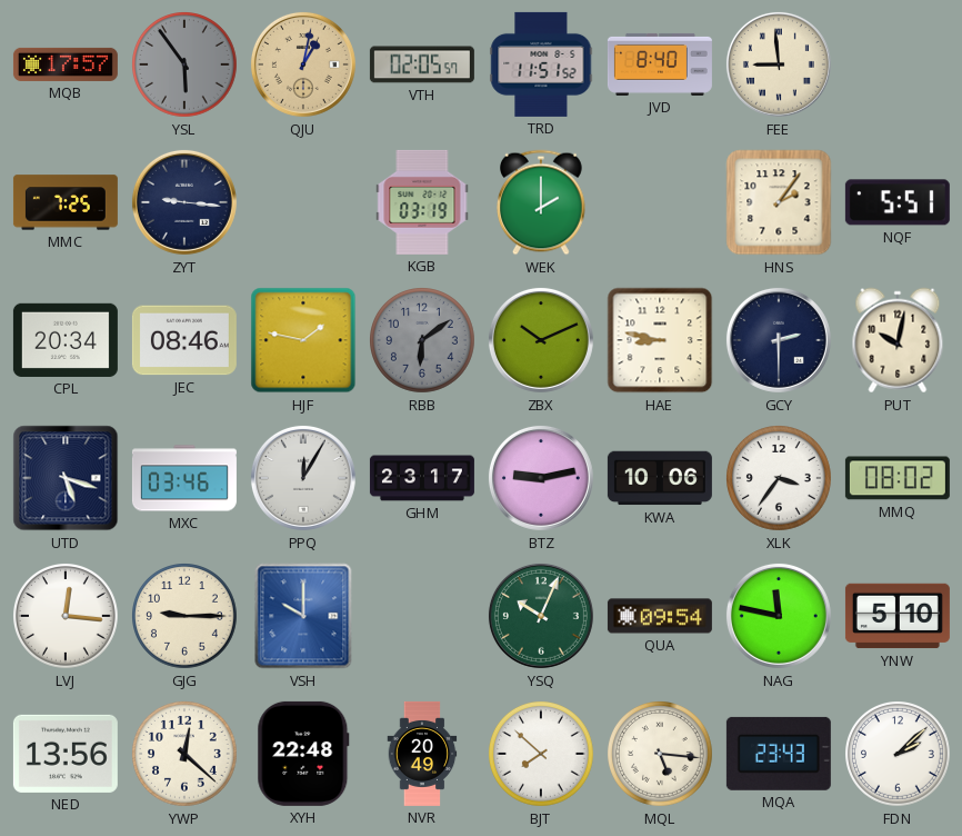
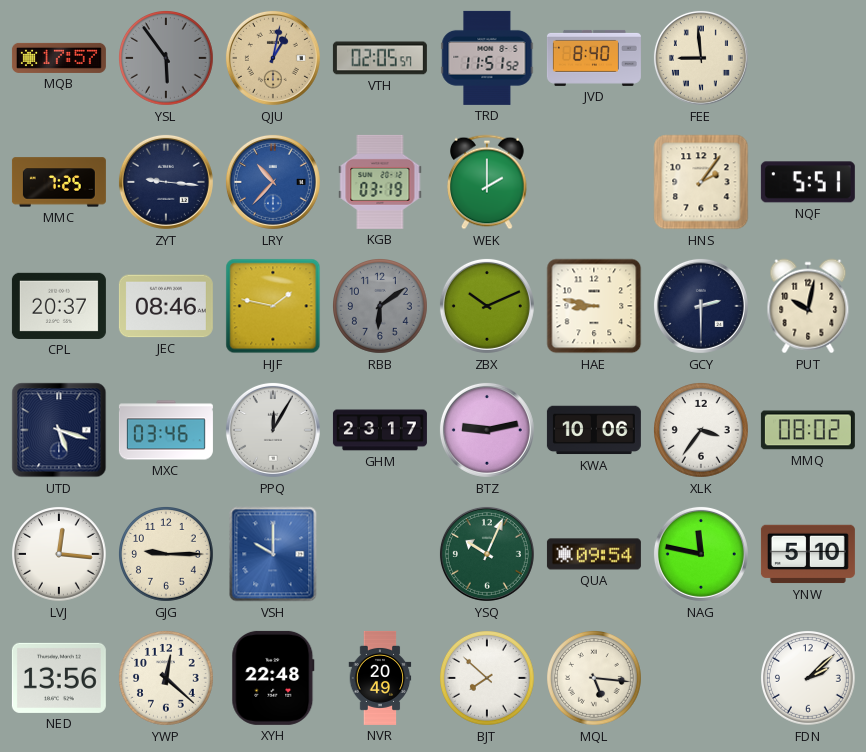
LRY: none -> 10:37 (273, 182)
CPL: 20:34 -> 20:37 (59, 306)
MQA: 23:43 -> none (779, 754)
